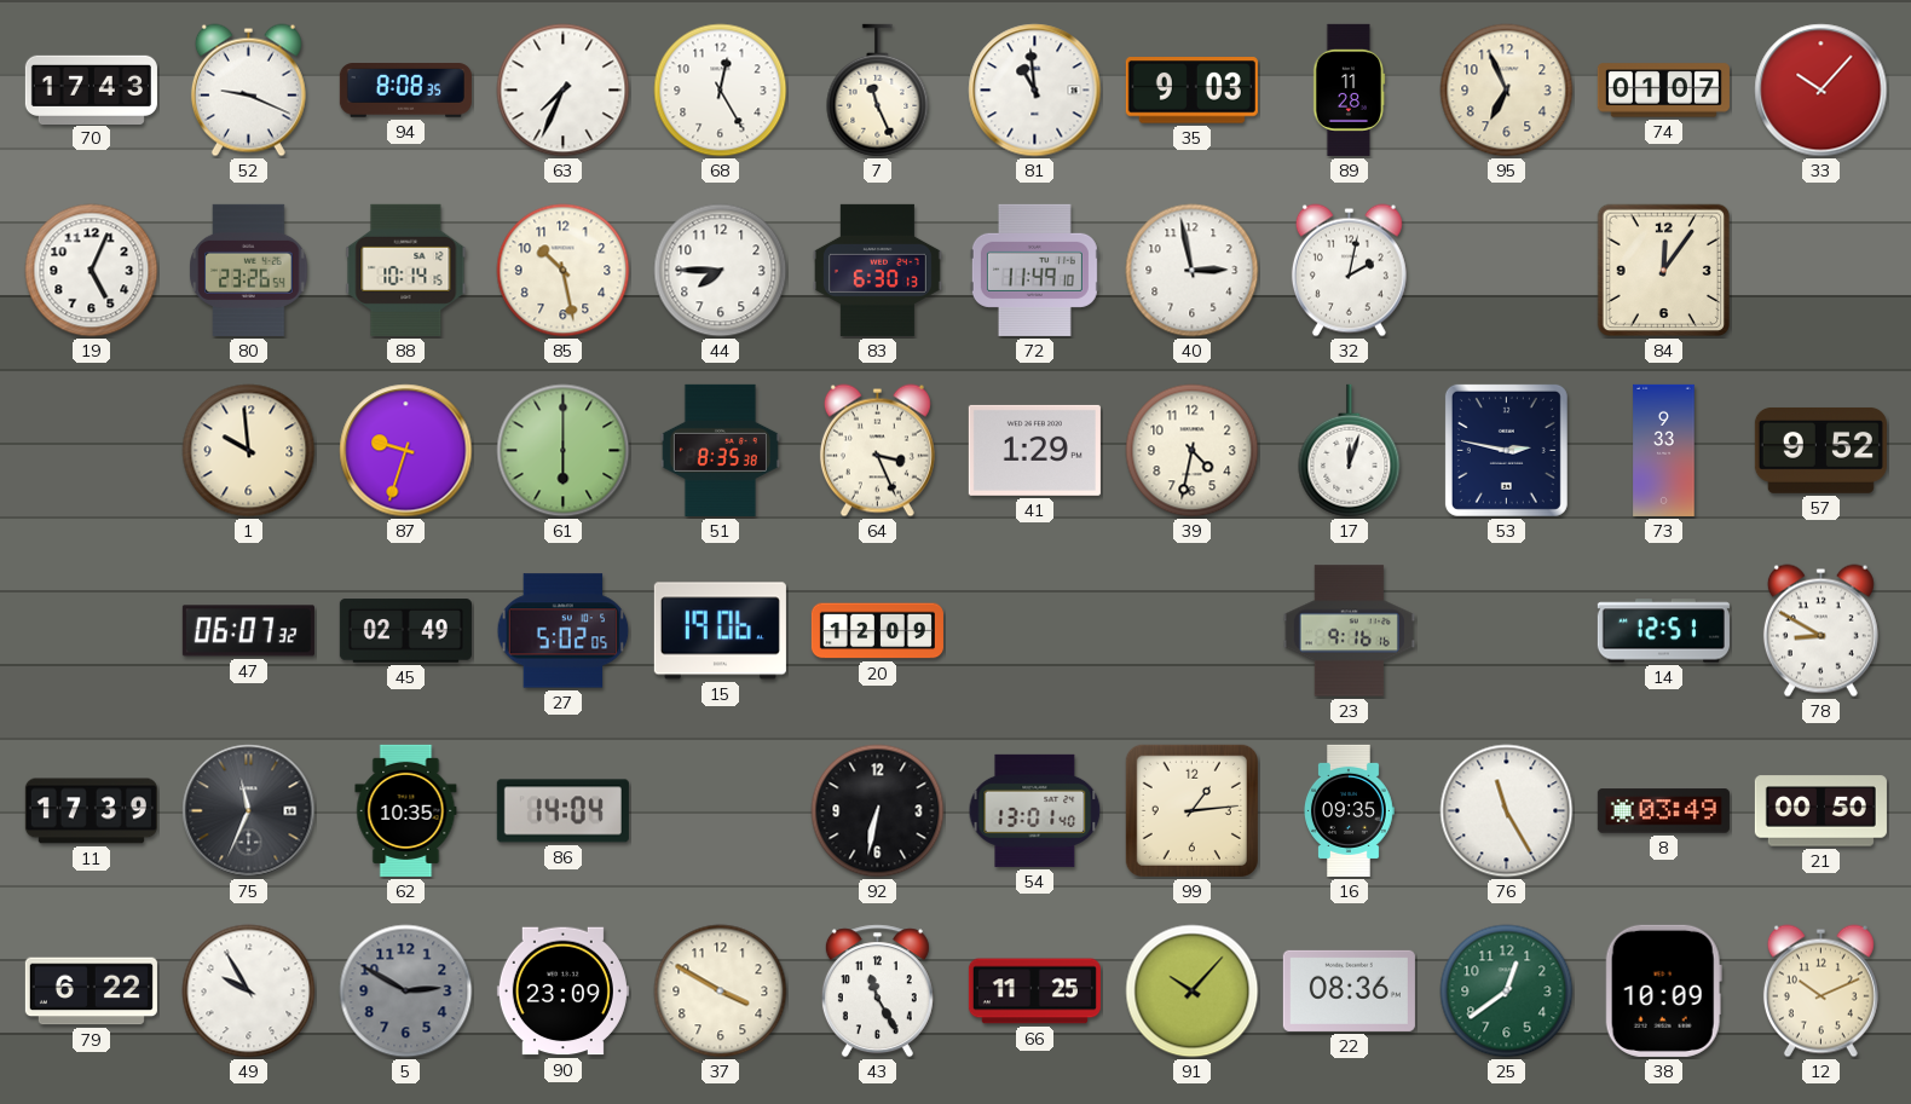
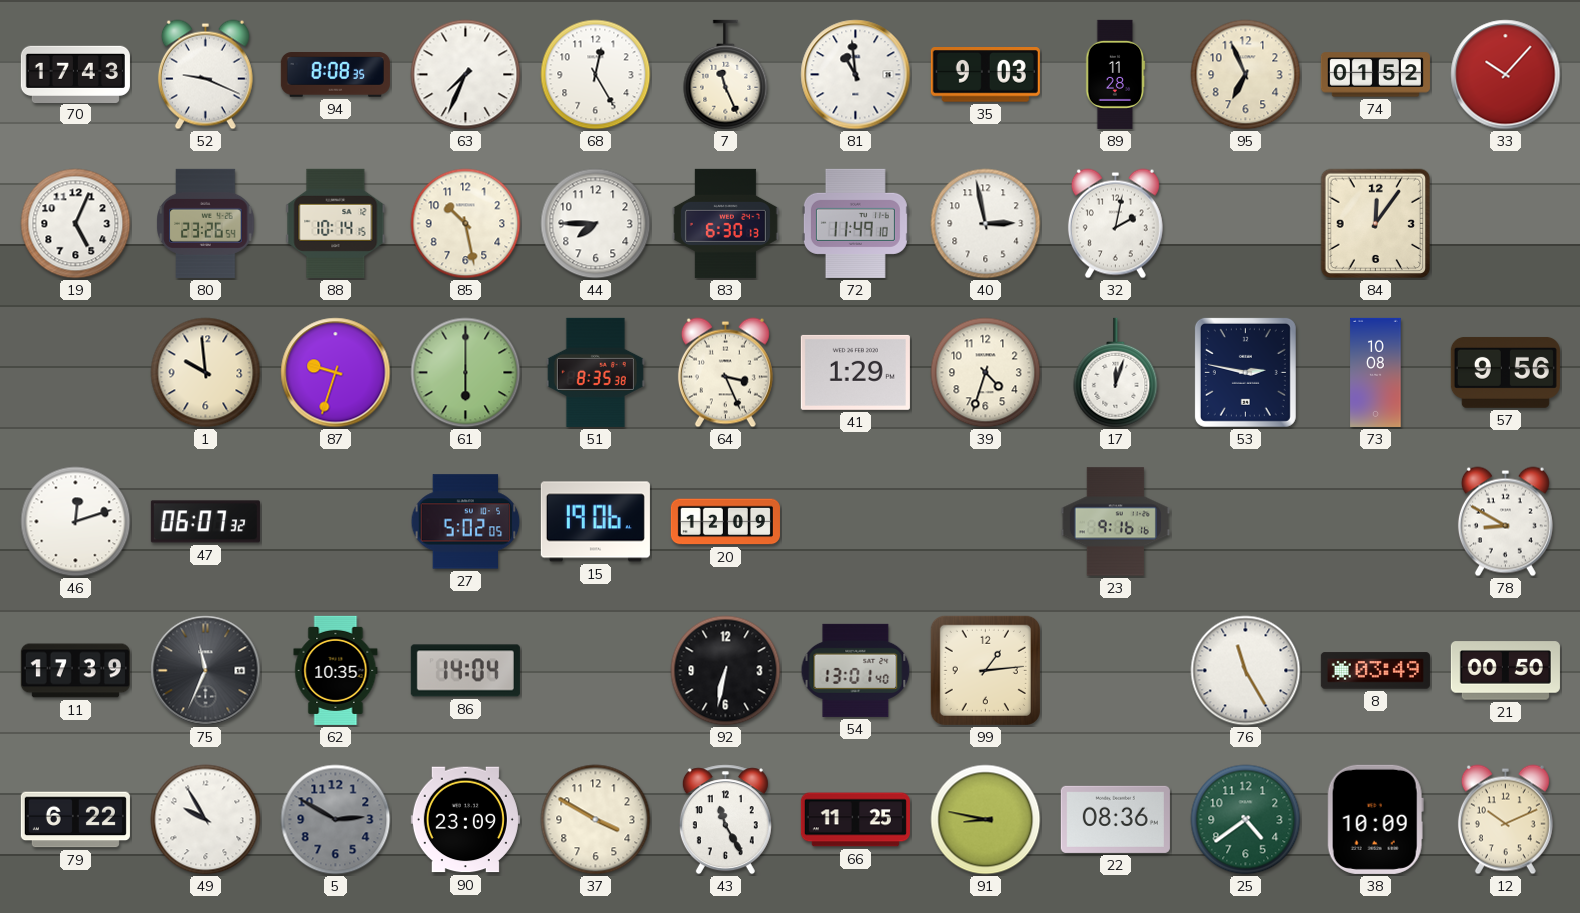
74: 01:07 -> 01:52 (1375, 75)
39: 4:32 -> 4:33 (986, 373)
73: 9:33 -> 10:08 (1376, 372)
57: 9:52 -> 9:56 (1505, 372)
46: none -> 12:12 (76, 522)
45: 02:49 -> none (405, 631)
14: 12:51 -> none (1663, 631)
16: 09:35 -> none (1350, 810)
91: 10:07 -> 8:47 (986, 820)
25: 12:39 -> 4:39 (1246, 820)
